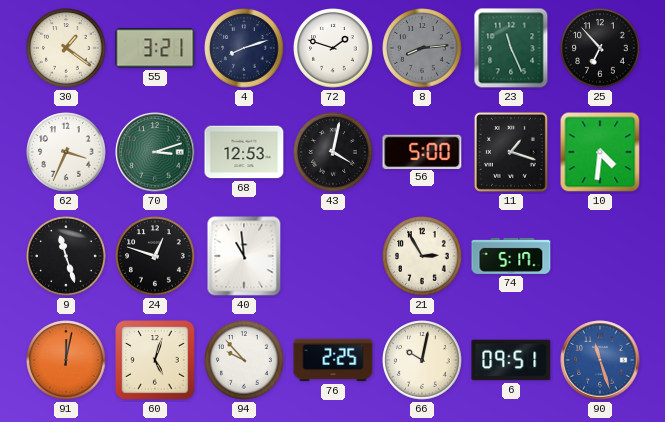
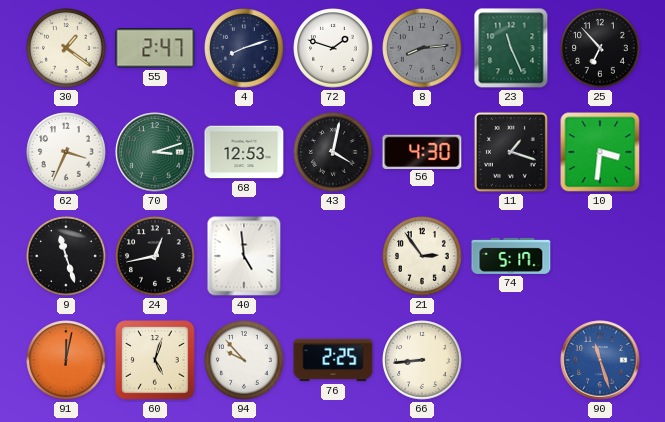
55: 3:21 -> 2:47 (155, 48)
56: 5:00 -> 4:30 (422, 151)
10: 4:31 -> 3:31 (600, 152)
24: 12:48 -> 12:43 (155, 256)
40: 10:59 -> 4:59 (244, 256)
21: 2:55 -> 2:54 (422, 256)
66: 10:02 -> 8:44 (422, 360)
6: 09:51 -> none (511, 360)
